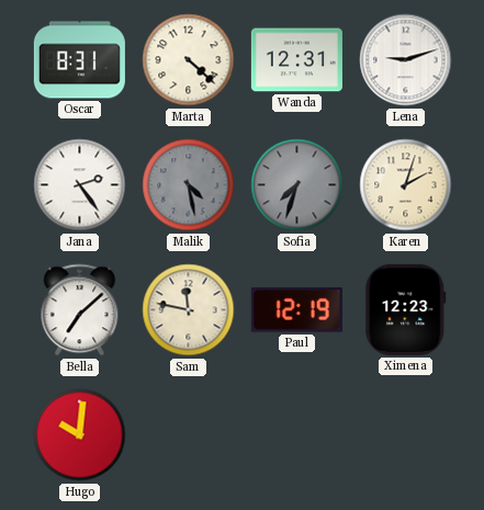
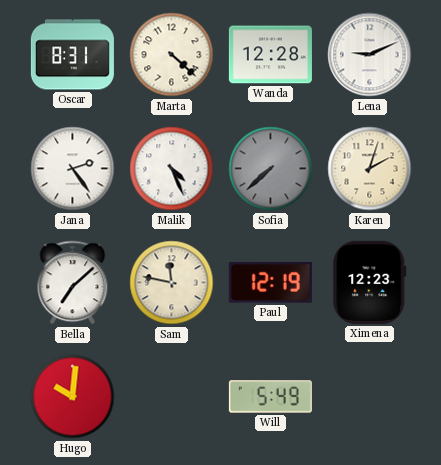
Wanda: 12:31 -> 12:28 (270, 55)
Lena: 9:12 -> 9:11 (370, 55)
Malik: 4:28 -> 4:26 (172, 169)
Malik dial: grey -> white (172, 169)
Sofia: 7:33 -> 7:38 (271, 169)
Will: none -> 5:49 (270, 397)
